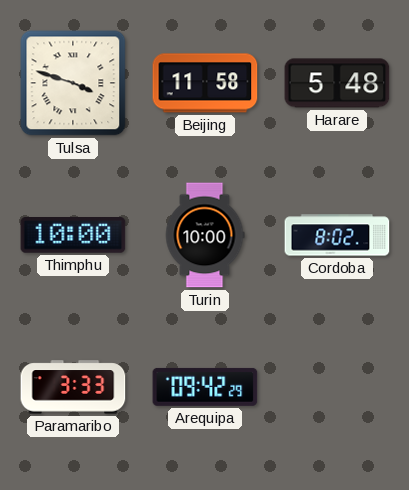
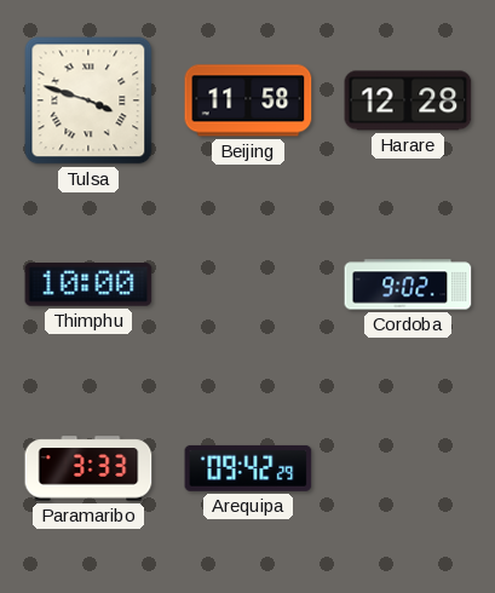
Harare: 5:48 -> 12:28 (408, 100)
Turin: 10:00 -> none (205, 235)
Cordoba: 8:02 -> 9:02 (408, 284)
